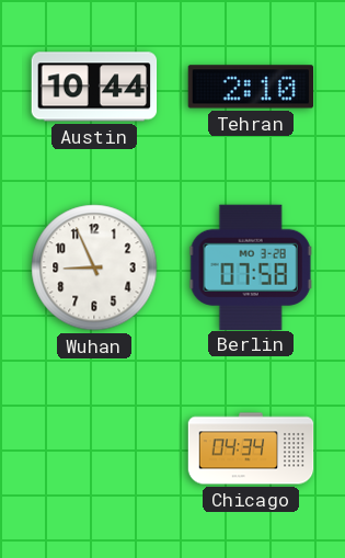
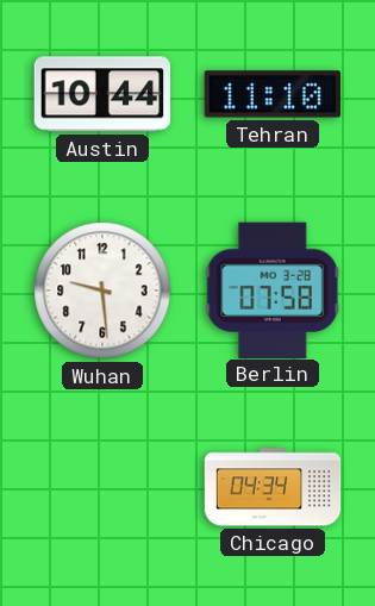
Tehran: 2:10 -> 11:10 (273, 94)
Wuhan: 8:56 -> 9:29 (102, 290)
